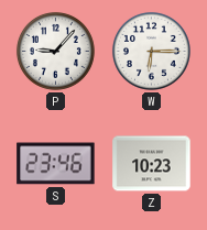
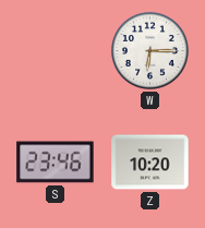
P: 9:07 -> none (55, 51)
Z: 10:23 -> 10:20 (150, 163)
